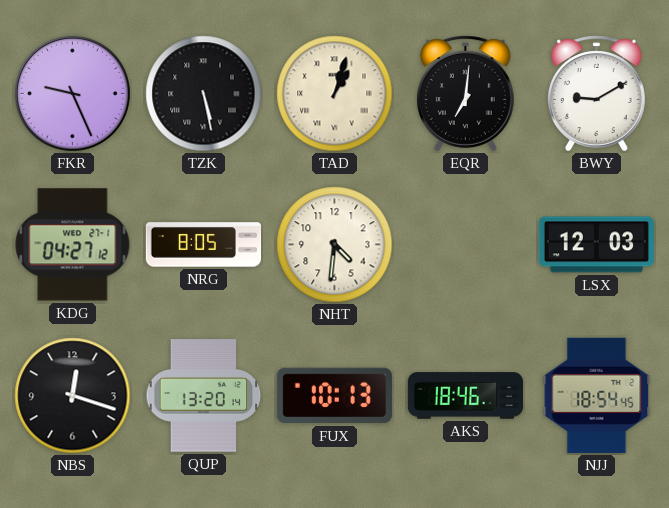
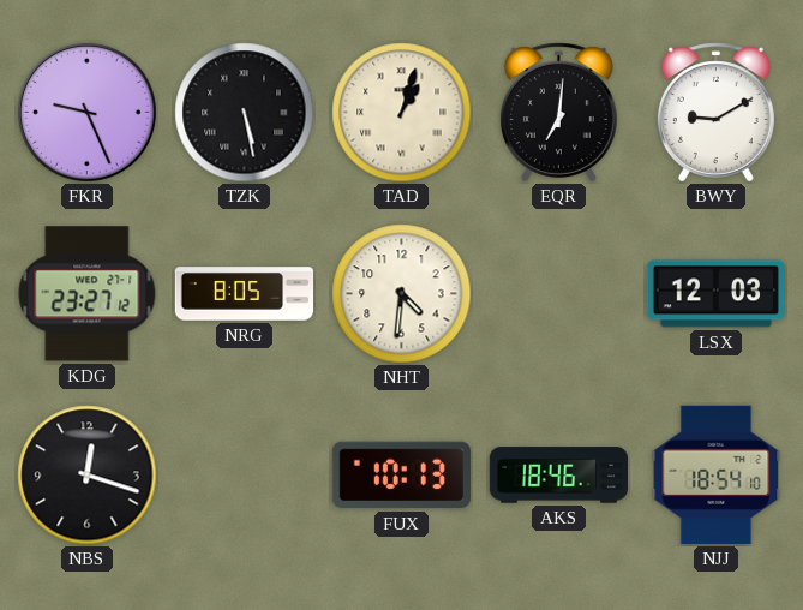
KDG: 04:27 -> 23:27 (88, 294)
QUP: 13:20 -> none (204, 396)
NJJ: 18:54:45 -> 18:54:10 (717, 474)
